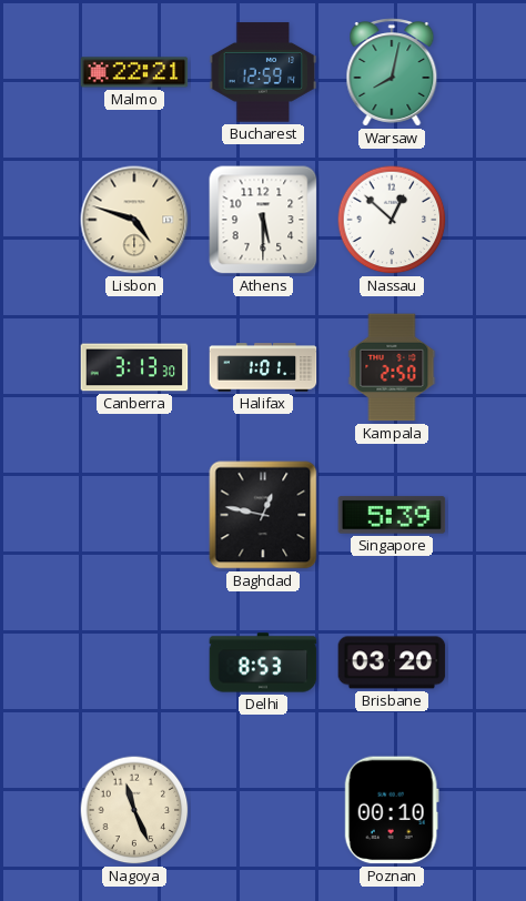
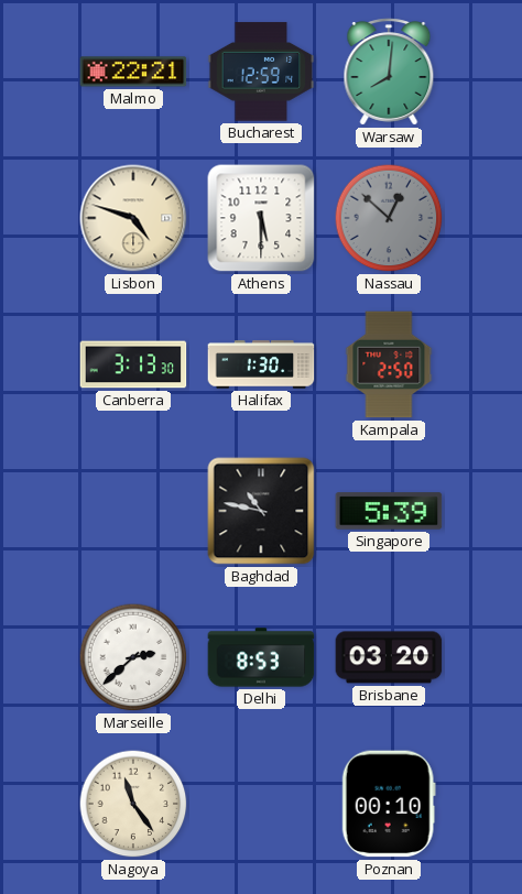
Warsaw: 8:02 -> 8:01 (389, 72)
Nassau dial: white -> grey (389, 218)
Halifax: 1:01 -> 1:30 (261, 364)
Baghdad: 12:47 -> 10:47 (261, 511)
Marseille: none -> 2:38 (133, 657)
Nagoya: 11:26 -> 11:24 (133, 804)
